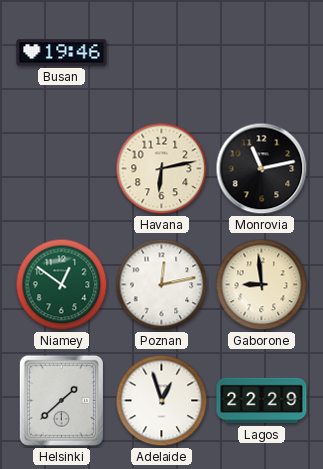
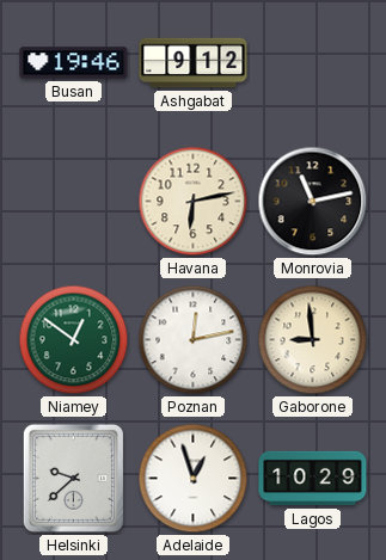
Ashgabat: none -> 9:12 (194, 63)
Helsinki: 1:38 -> 9:38 (73, 478)
Lagos: 22:29 -> 10:29 (313, 479)
